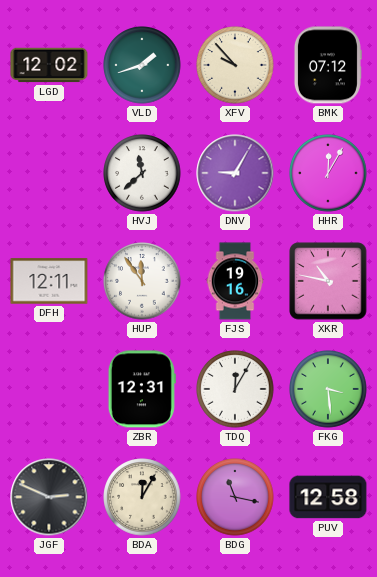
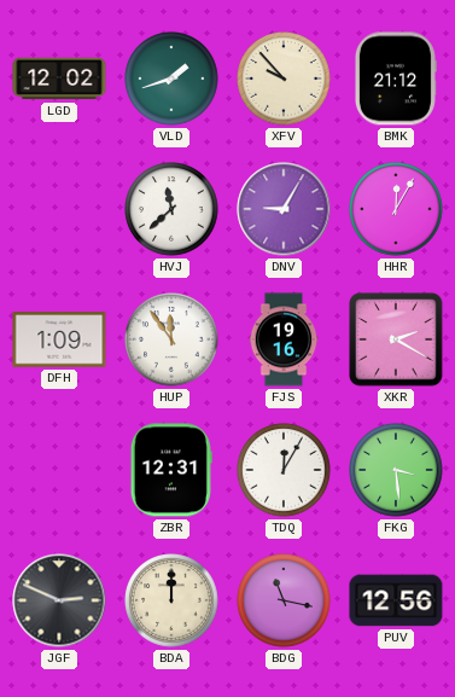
BMK: 07:12 -> 21:12 (395, 79)
DFH: 12:11 -> 1:09 (59, 339)
XKR: 10:47 -> 2:20 (396, 339)
BDA: 12:05 -> 12:00 (171, 600)
PUV: 12:58 -> 12:56 (396, 600)
